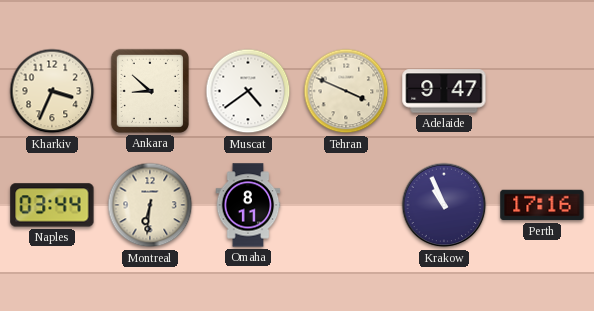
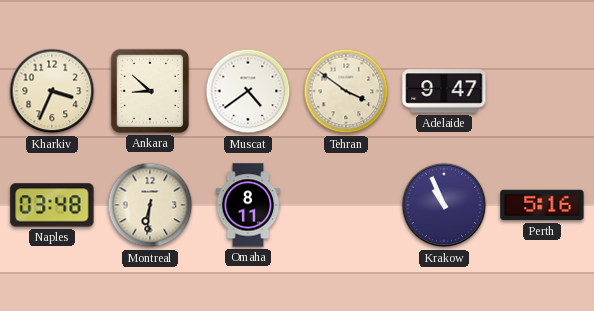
Tehran: 3:49 -> 3:51 (346, 91)
Naples: 03:44 -> 03:48 (52, 205)
Perth: 17:16 -> 5:16 (542, 205)
